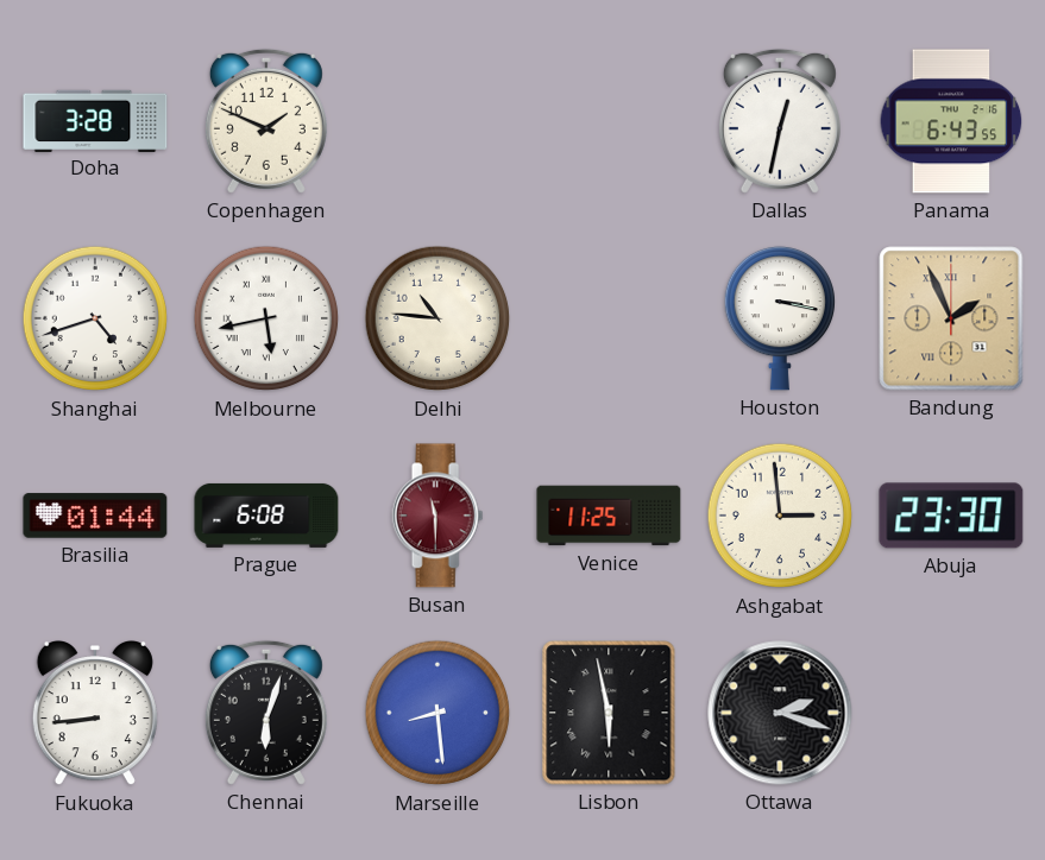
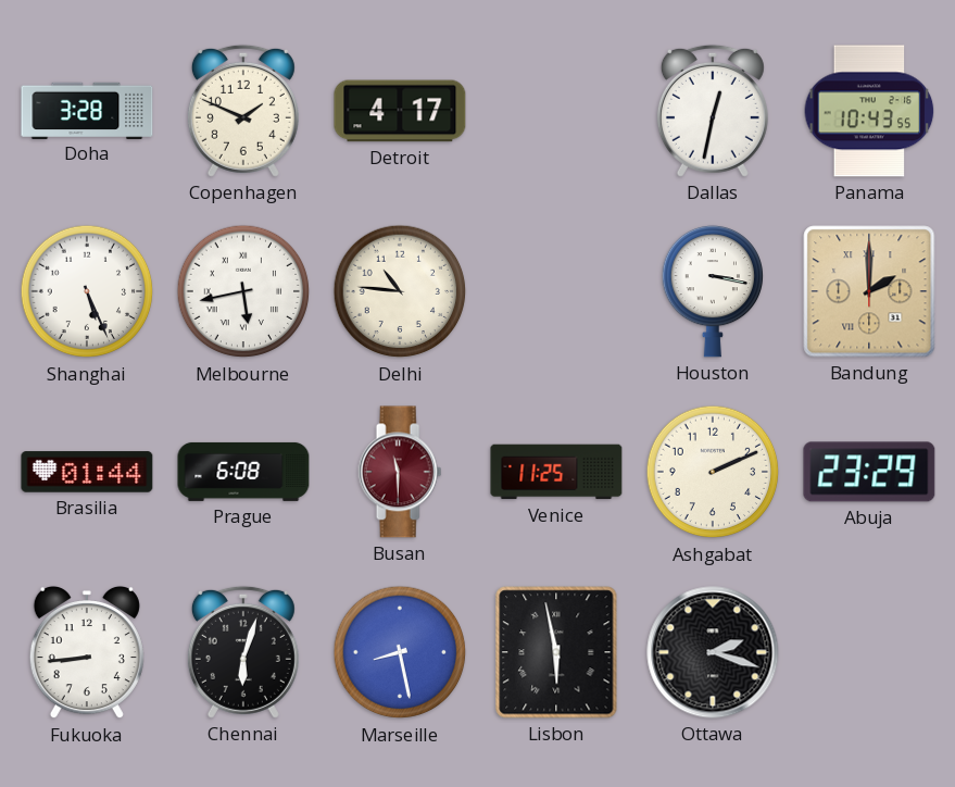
Detroit: none -> 4:17 (400, 111)
Panama: 6:43 -> 10:43 (869, 111)
Shanghai: 4:42 -> 5:26 (87, 291)
Bandung: 1:56 -> 2:00 (869, 291)
Ashgabat: 2:59 -> 2:11 (713, 472)
Abuja: 23:30 -> 23:29 (869, 472)
Marseille: 8:29 -> 8:28 (400, 652)
